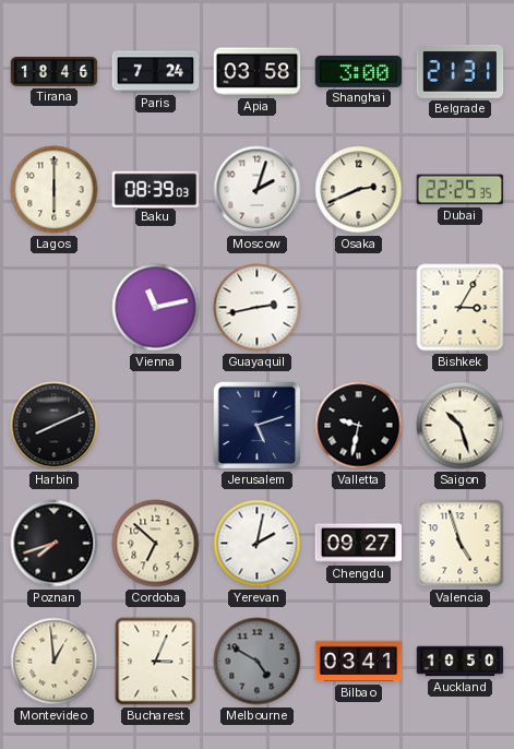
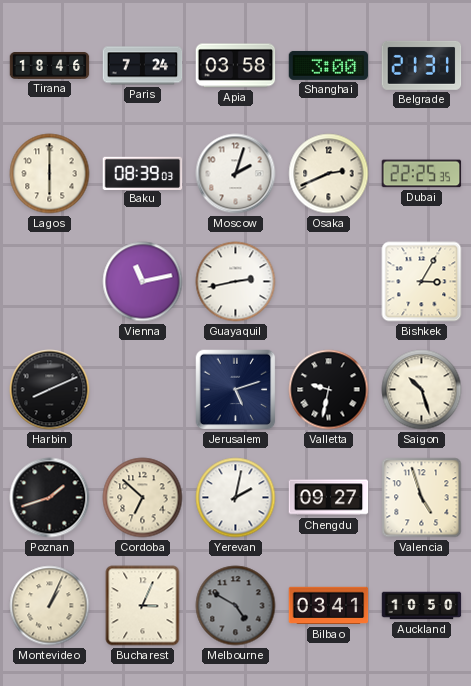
Poznan: 7:42 -> 1:42 (50, 498)
Montevideo: 12:59 -> 1:04 (50, 606)
